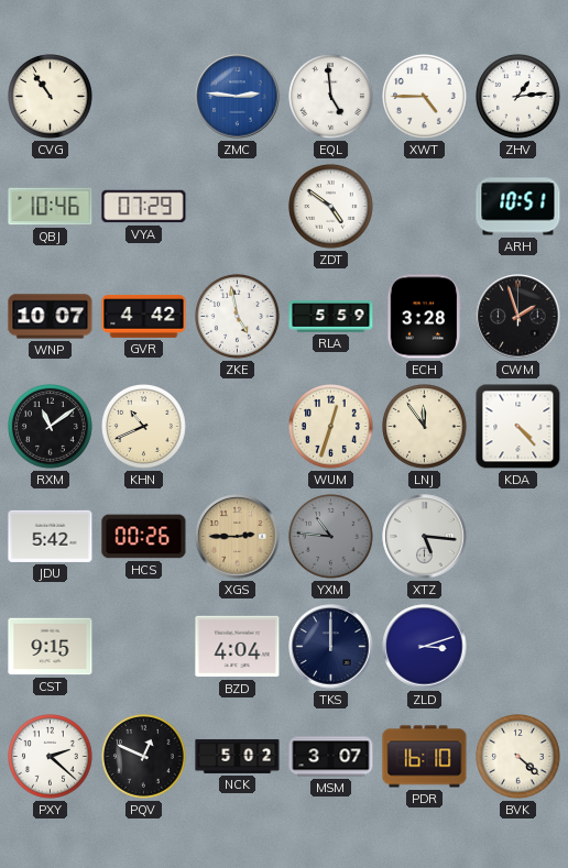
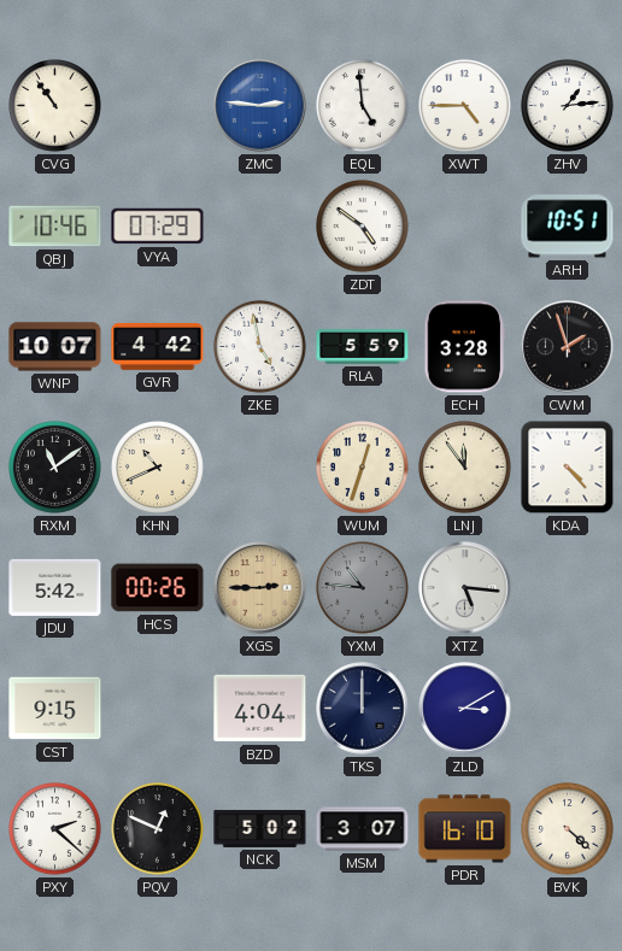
ZLD: 3:12 -> 3:10 (465, 709)
